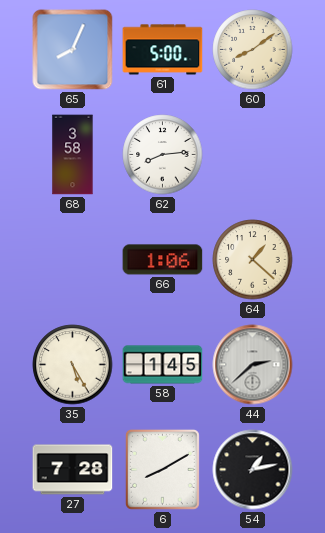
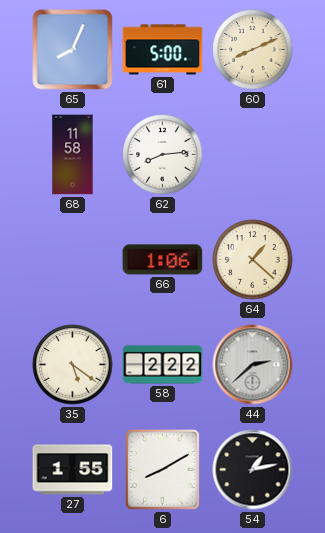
60: 8:09 -> 8:11 (253, 50)
68: 3:58 -> 11:58 (73, 155)
35: 5:25 -> 5:21 (73, 365)
58: 1:45 -> 2:22 (163, 365)
27: 7:28 -> 1:55 (73, 470)
